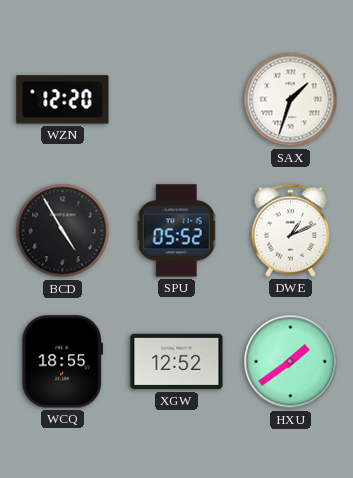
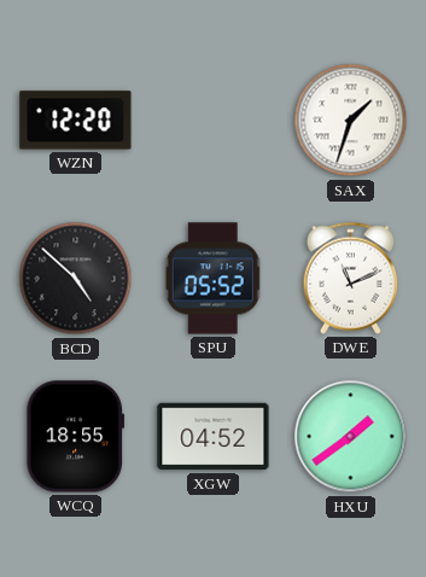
BCD: 4:55 -> 4:52 (76, 279)
DWE: 1:11 -> 11:11 (351, 278)
XGW: 12:52 -> 04:52 (214, 437)
